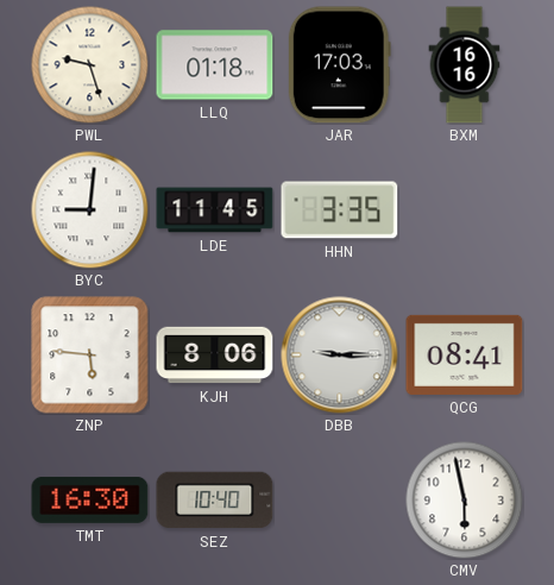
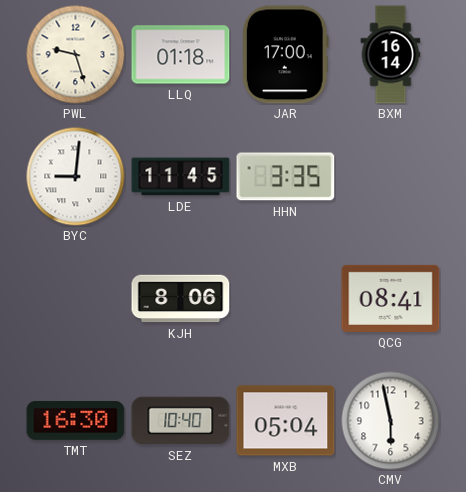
JAR: 17:03 -> 17:00 (285, 55)
BXM: 16:16 -> 16:14 (391, 55)
ZNP: 5:46 -> none (90, 356)
DBB: 9:15 -> none (340, 356)
MXB: none -> 05:04 (286, 421)
